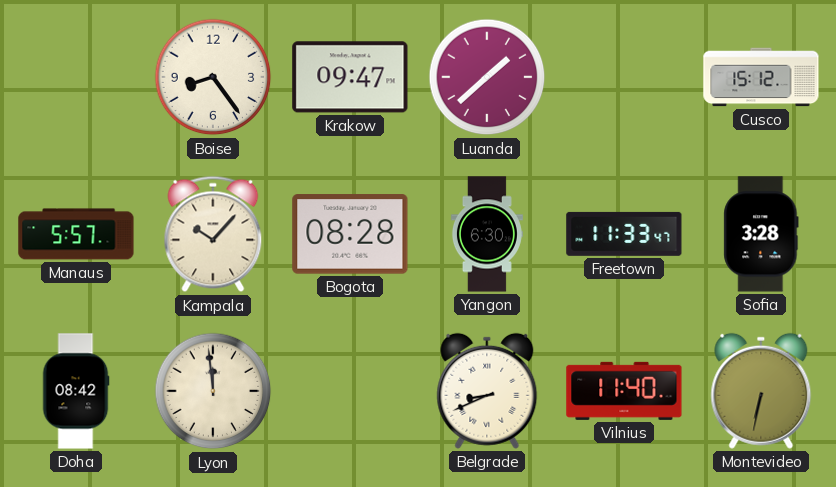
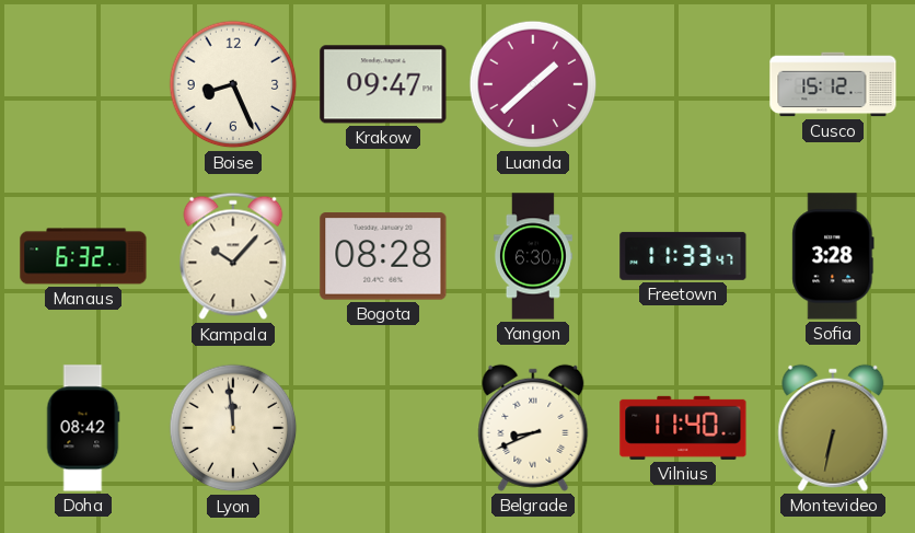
Boise: 8:24 -> 8:26 (233, 84)
Manaus: 5:57 -> 6:32 (83, 256)
